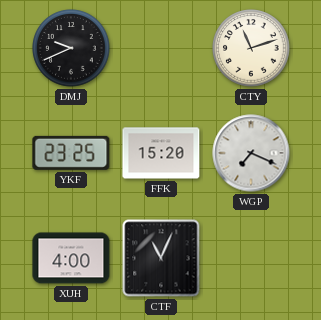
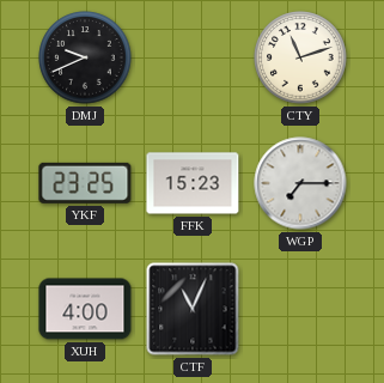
FFK: 15:20 -> 15:23 (193, 183)
WGP: 7:19 -> 7:15 (300, 183)
